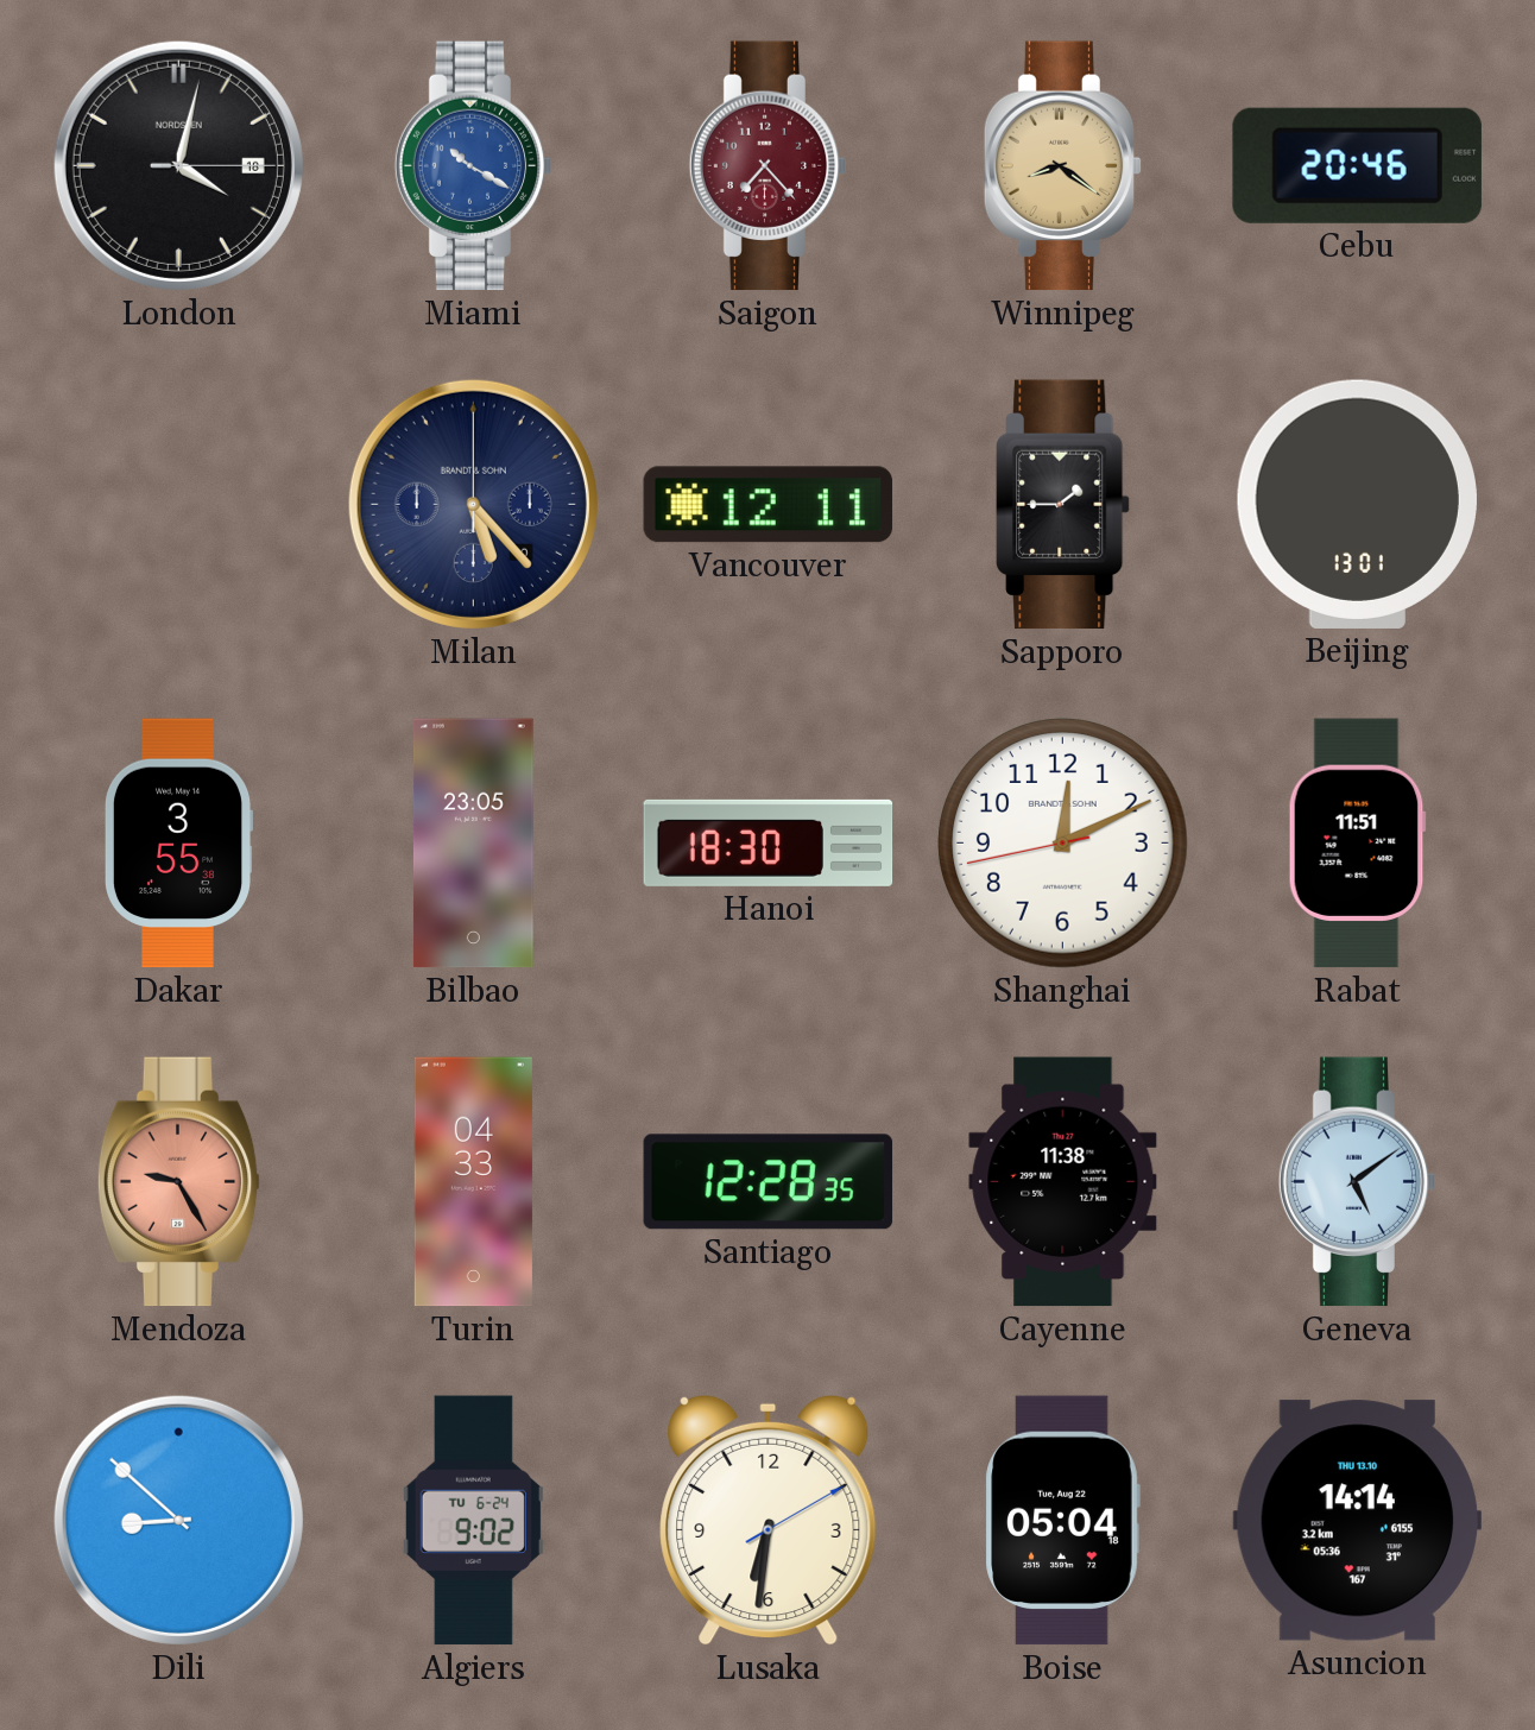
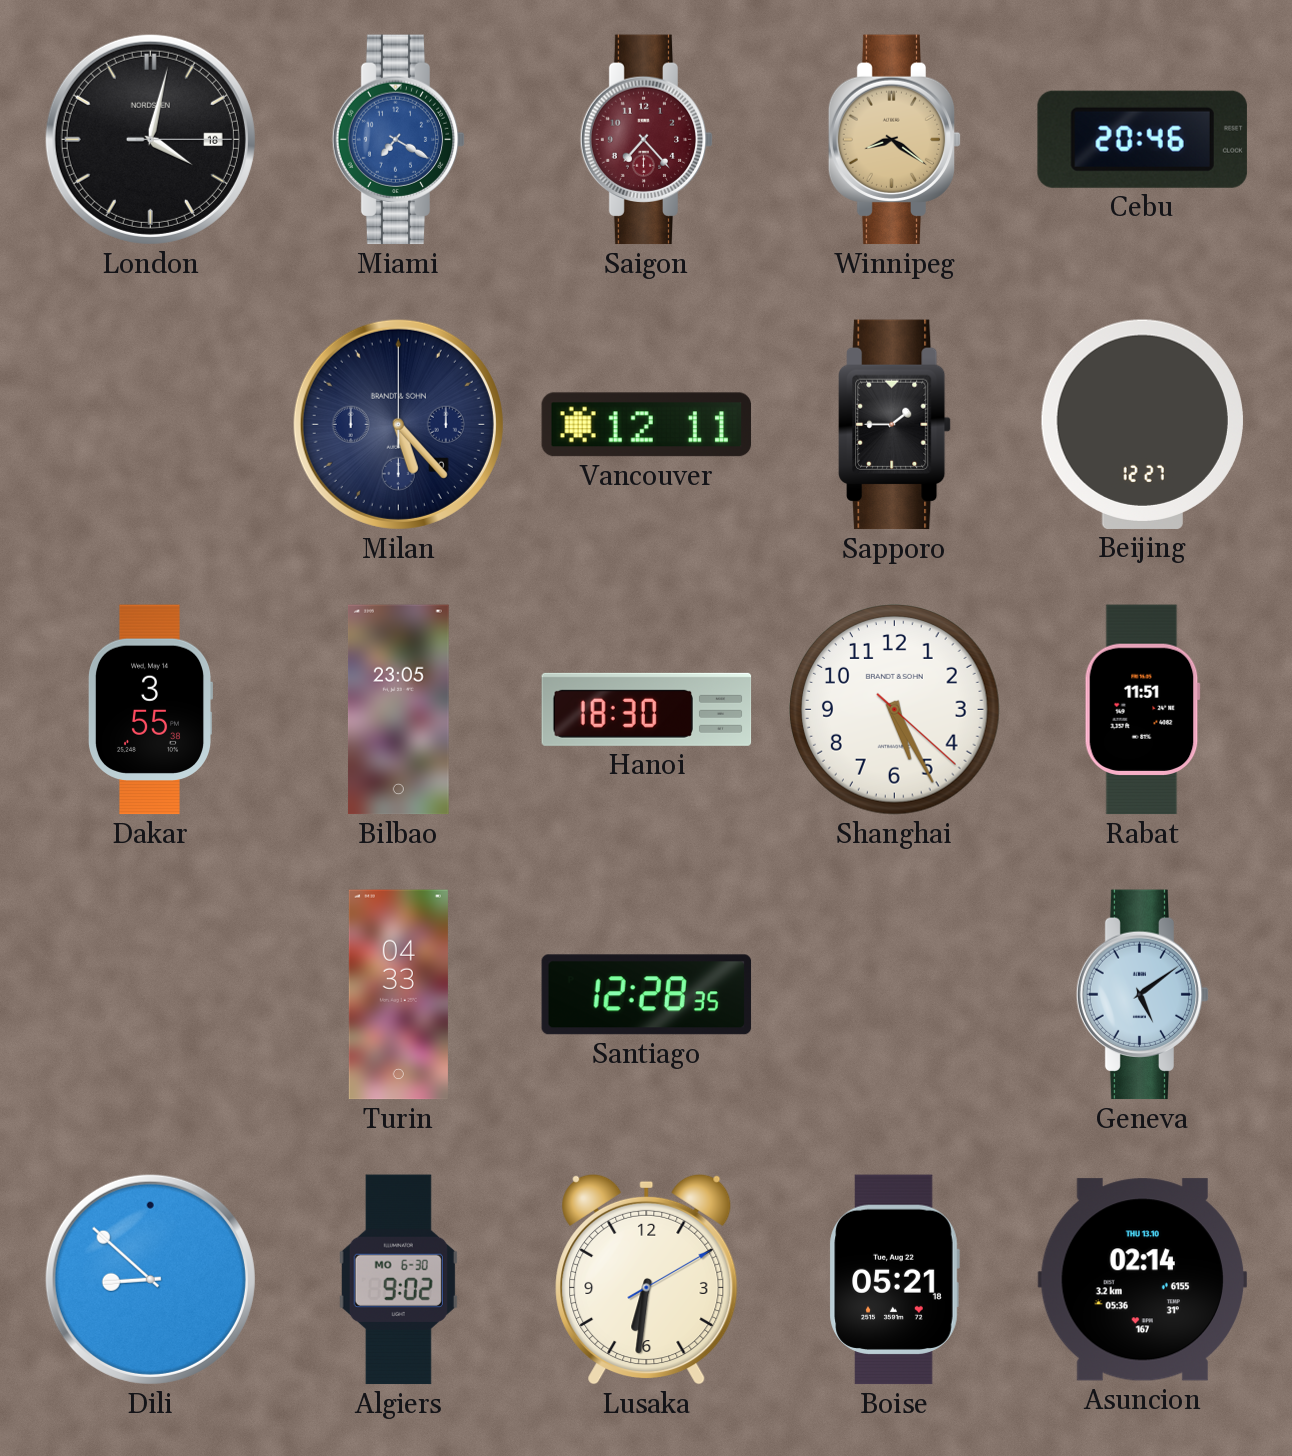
Miami: 10:20 -> 7:20 (399, 140)
Beijing: 13:01 -> 12:27 (1142, 424)
Shanghai: 12:10 -> 5:25 (895, 710)
Mendoza: 9:25 -> none (179, 1182)
Cayenne: 11:38 -> none (1063, 1182)
Algiers date: TU 6-24 -> MO 6-30 (398, 1280)
Boise: 05:04 -> 05:21 (894, 1280)
Asuncion: 14:14 -> 02:14 (1142, 1280)
